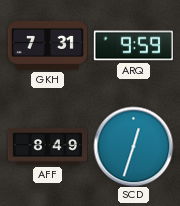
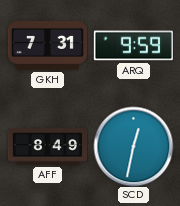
SCD: 12:33 -> 12:32 (133, 146)
